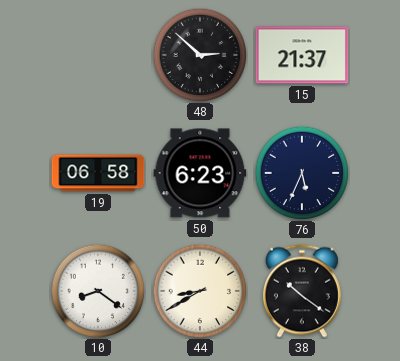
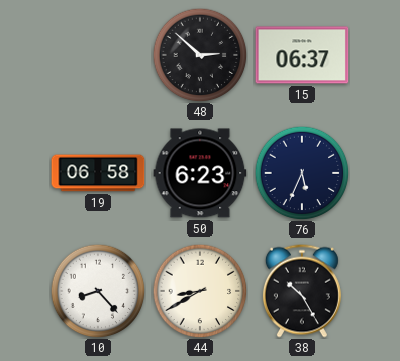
15: 21:37 -> 06:37 (302, 55)
10: 8:21 -> 8:23 (98, 291)
38: 10:21 -> 10:25 (302, 291)
